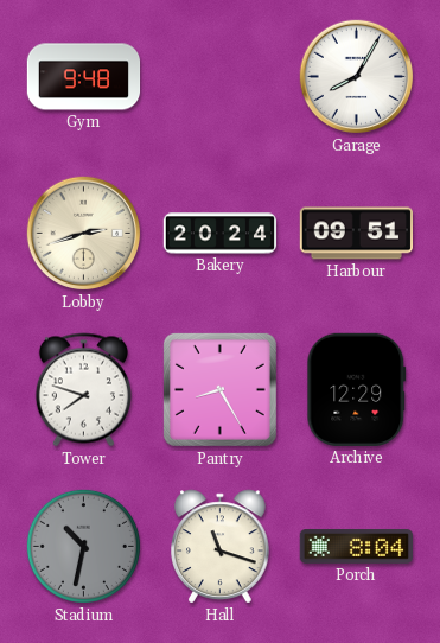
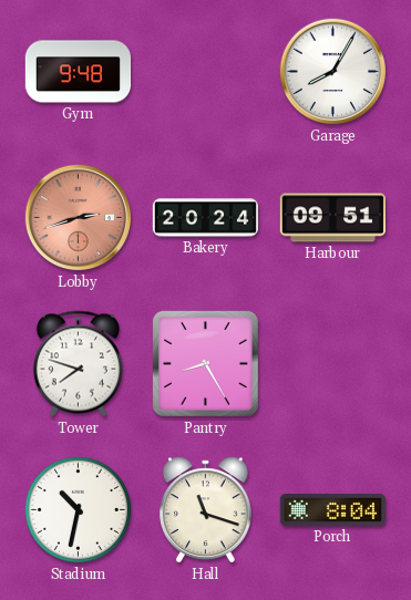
Lobby dial: cream -> salmon (79, 218)
Archive: 12:29 -> none (357, 389)
Stadium dial: grey -> white (78, 509)
